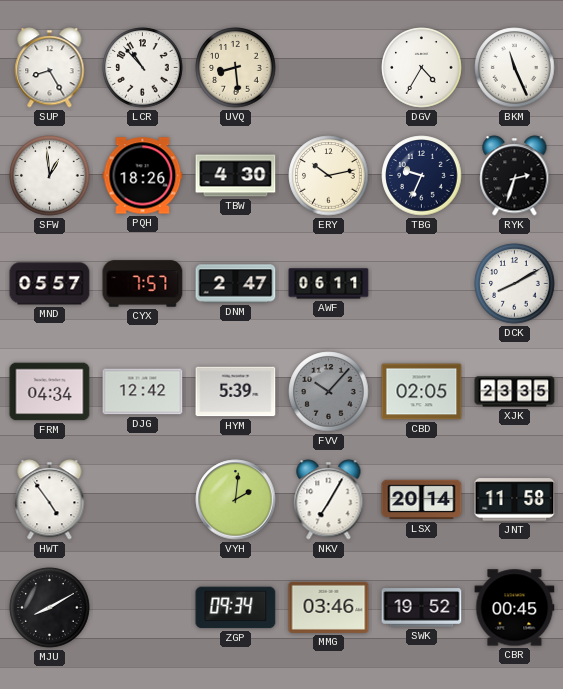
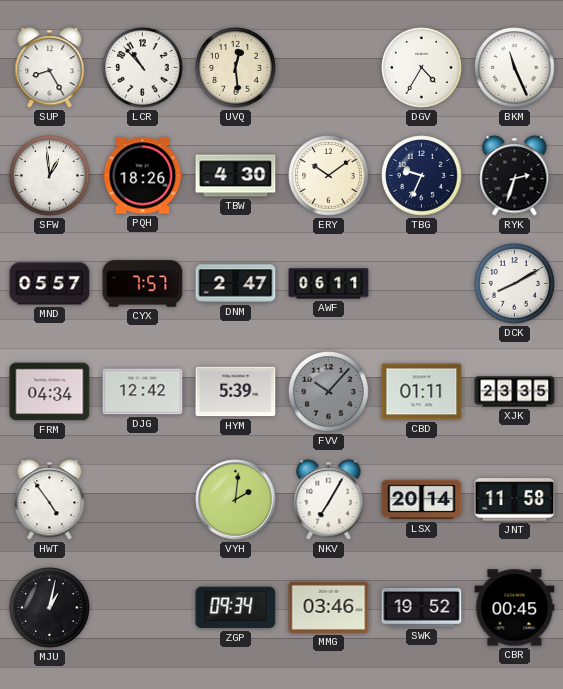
UVQ: 8:29 -> 12:29 (236, 68)
ERY: 10:13 -> 10:09 (329, 176)
CBD: 02:05 -> 01:11 (422, 392)
MJU: 8:10 -> 1:02 (50, 608)
